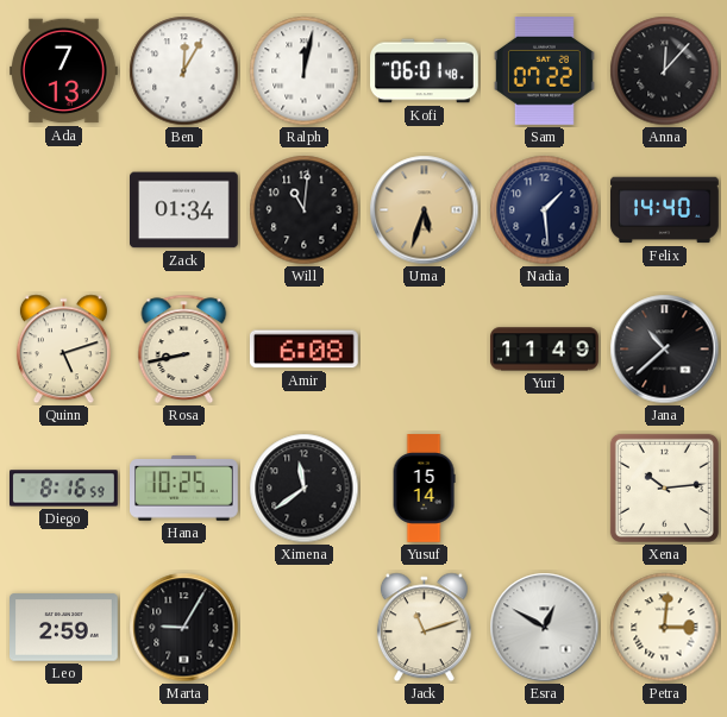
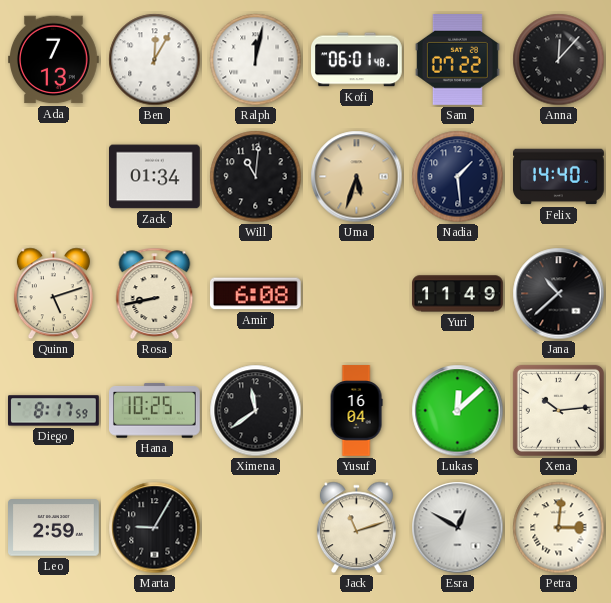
Diego: 8:16 -> 8:17 (54, 411)
Yusuf: 15:14 -> 16:04 (356, 411)
Lukas: none -> 12:08 (458, 411)
